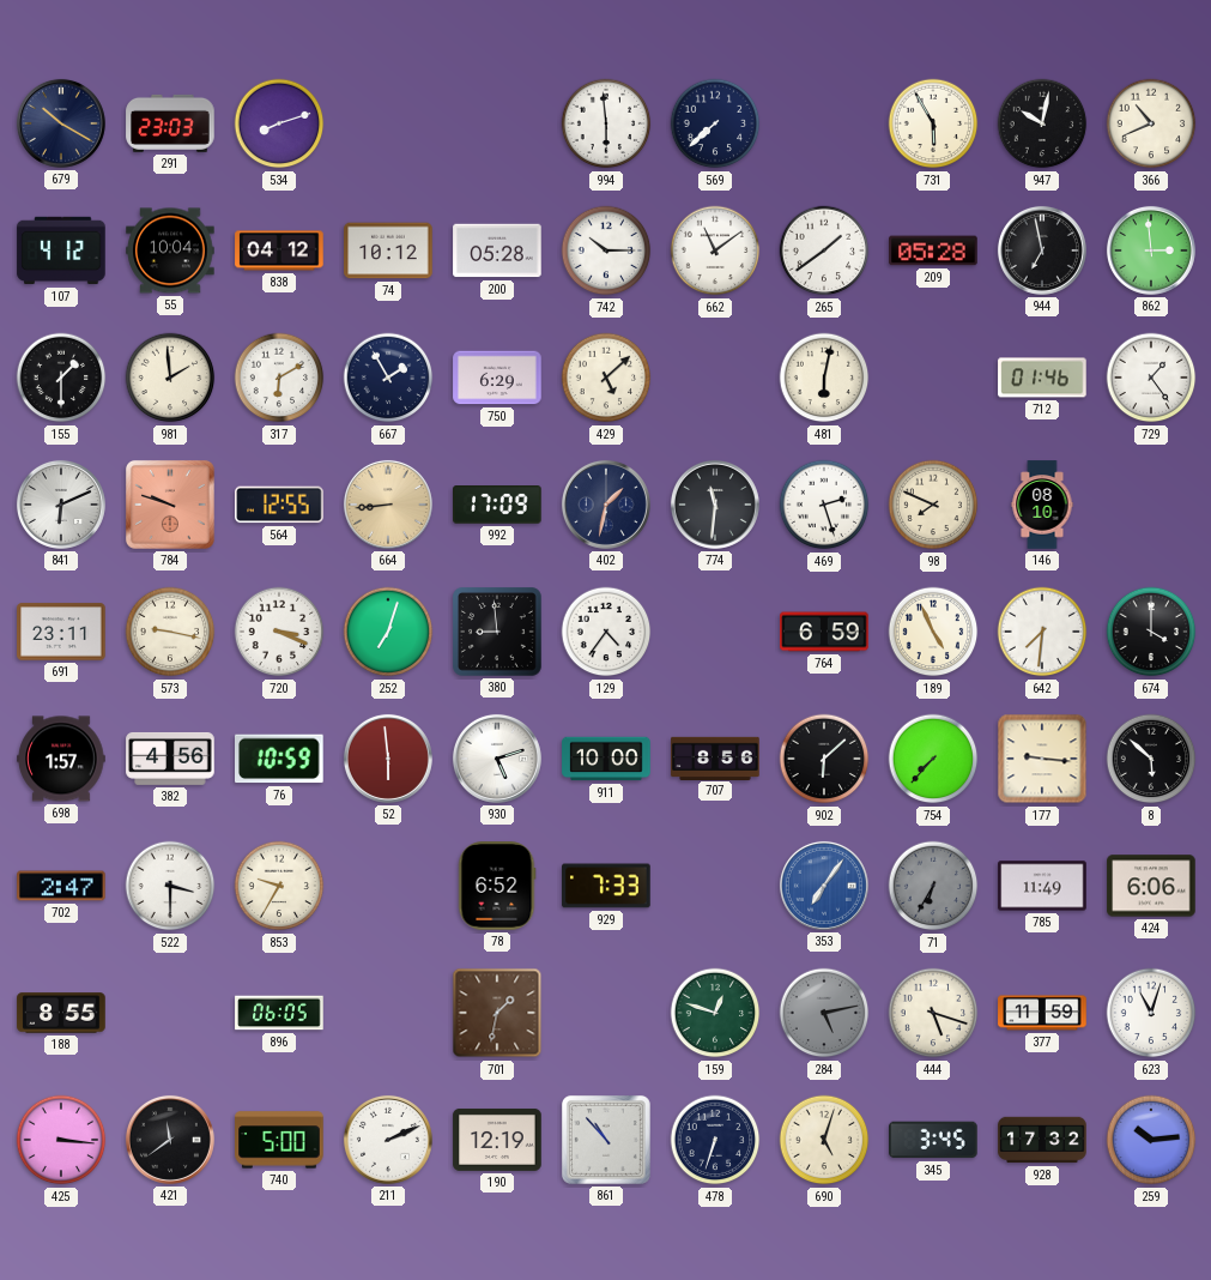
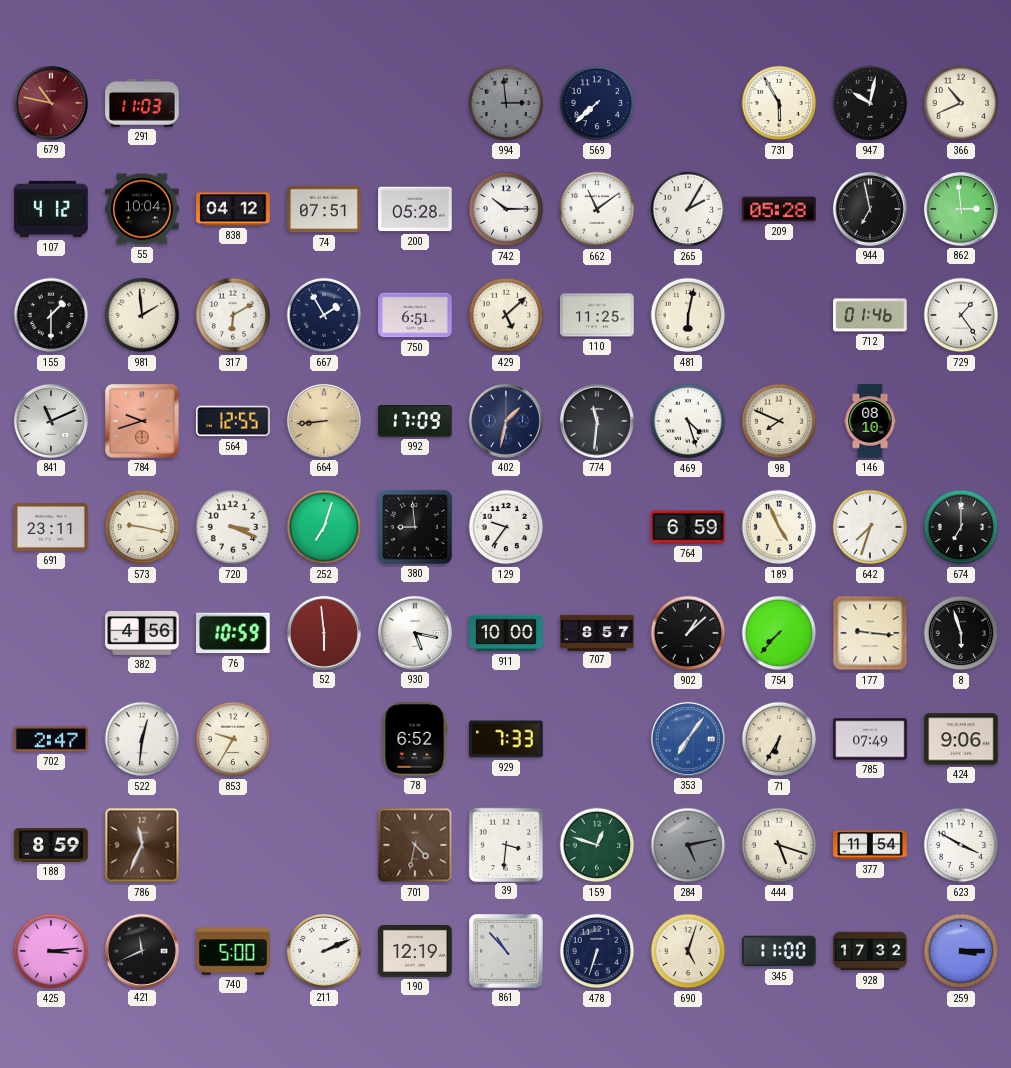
679: 10:20 -> 10:47 (51, 103)
679 dial: navy -> burgundy (51, 103)
291: 23:03 -> 11:03 (142, 103)
534: 8:12 -> none (279, 123)
994: 5:59 -> 2:59 (506, 103)
994 dial: white -> grey (506, 103)
74: 10:12 -> 07:51 (324, 209)
265: 1:39 -> 2:05 (688, 209)
750: 6:29 -> 6:51 (415, 315)
110: none -> 11:25 (597, 315)
841: 6:11 -> 11:11 (51, 421)
784: 9:48 -> 9:42 (142, 421)
469: 2:27 -> 4:27 (688, 421)
129: 4:36 -> 9:36 (506, 527)
642: 7:31 -> 7:33 (870, 527)
674: 4:00 -> 7:00 (961, 527)
698: 1:57 -> none (61, 759)
930: 5:12 -> 5:17 (415, 633)
707: 8:56 -> 8:57 (597, 632)
902: 6:08 -> 1:08 (688, 633)
8: 5:52 -> 5:57 (961, 633)
522: 3:30 -> 12:31 (142, 739)
71 dial: grey -> cream (779, 739)
785: 11:49 -> 07:49 (870, 739)
424: 6:06 -> 9:06 (961, 739)
188: 8:55 -> 8:59 (51, 845)
786: none -> 11:34 (142, 845)
896: 06:05 -> none (279, 1013)
701: 1:32 -> 4:32 (415, 845)
39: none -> 3:31 (505, 844)
377: 11:59 -> 11:54 (870, 845)
623: 11:03 -> 3:50 (961, 845)
425: 3:16 -> 3:14 (51, 951)
421: 11:39 -> 11:41 (142, 951)
345: 3:45 -> 11:00 (779, 951)
259: 10:14 -> 3:15 (961, 951)
